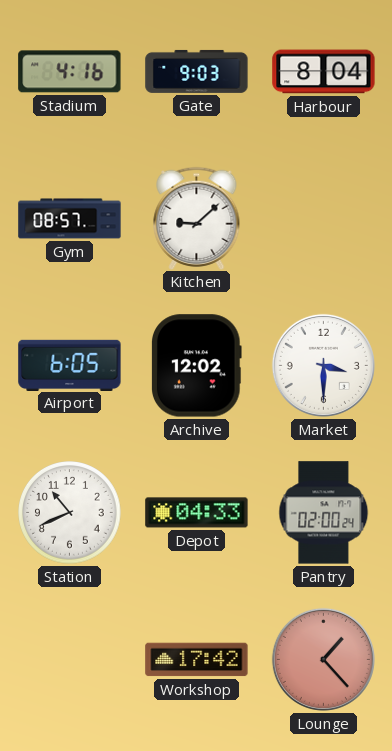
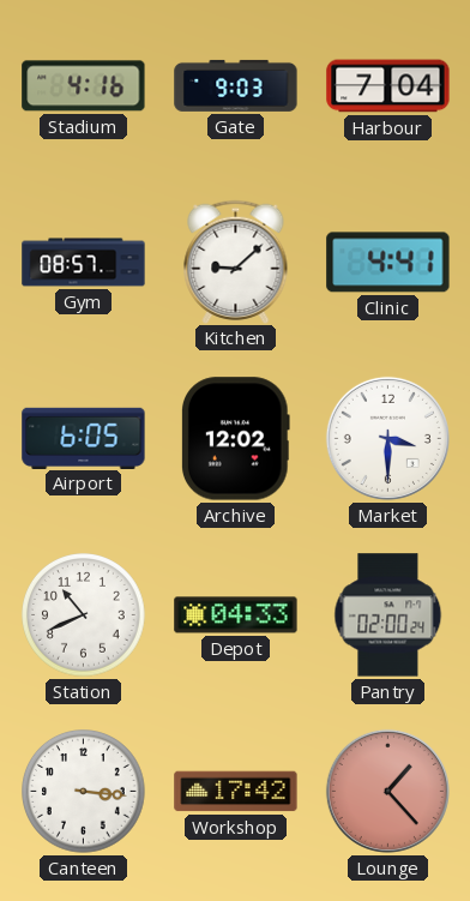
Harbour: 8:04 -> 7:04 (388, 86)
Clinic: none -> 4:41 (388, 263)
Canteen: none -> 3:16 (84, 792)
